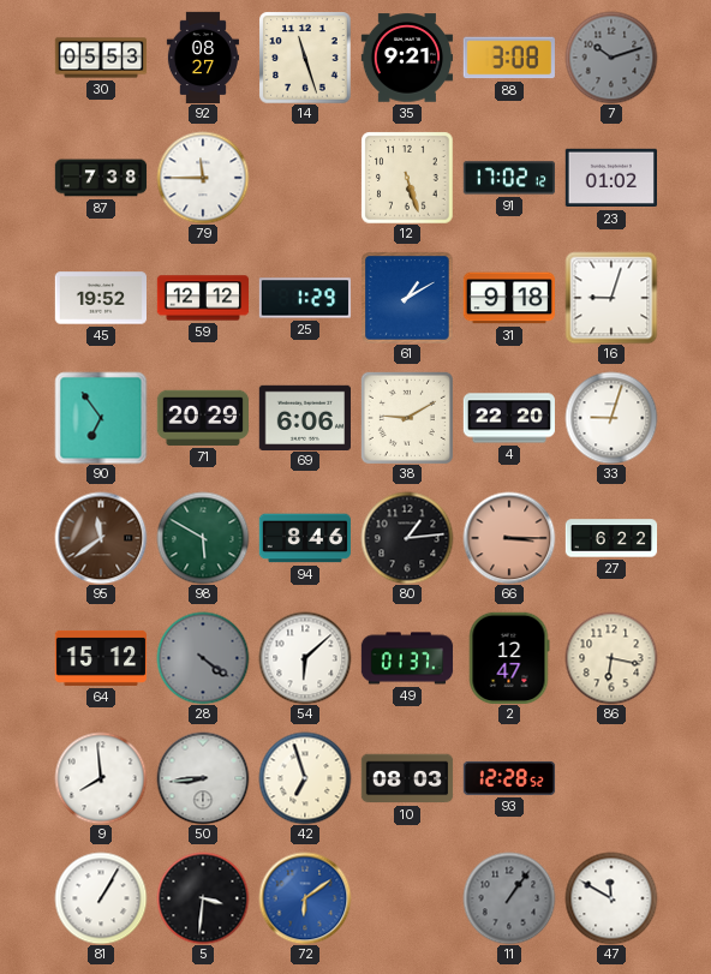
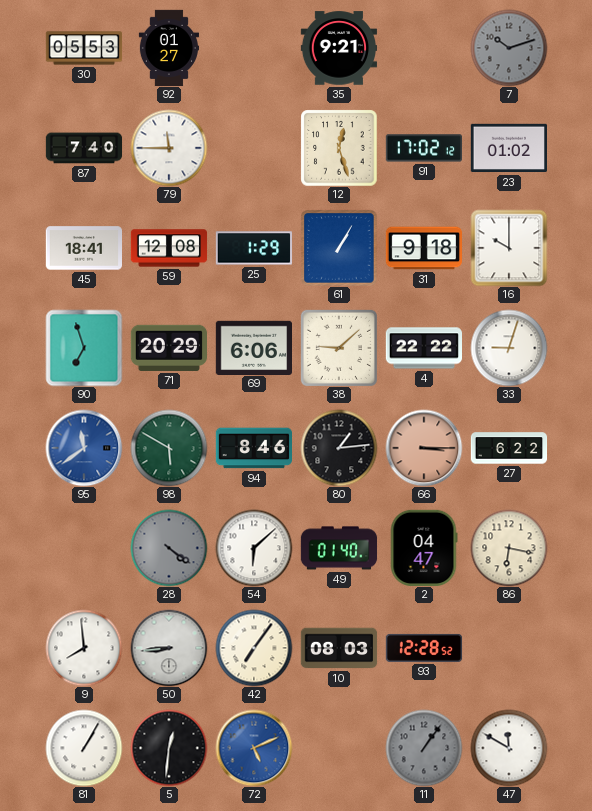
92: 08:27 -> 01:27 (168, 48)
14: 11:27 -> none (305, 58)
88: 3:08 -> none (509, 58)
87: 7:38 -> 7:40 (84, 148)
12: 5:27 -> 12:27 (339, 148)
45: 19:52 -> 18:41 (83, 248)
59: 12:12 -> 12:08 (169, 248)
61: 1:10 -> 1:05 (339, 248)
16: 9:03 -> 10:00 (509, 248)
90: 6:54 -> 6:57 (84, 348)
38: 9:10 -> 9:08 (339, 348)
4: 22:20 -> 22:22 (423, 348)
95 dial: brown -> blue (84, 448)
64: 15:12 -> none (100, 658)
49: 01:37 -> 01:40 (339, 548)
2: 12:47 -> 04:47 (424, 547)
42: 6:57 -> 7:06 (254, 648)
5: 3:31 -> 12:31 (169, 748)
72: 6:09 -> 5:11 (254, 748)
